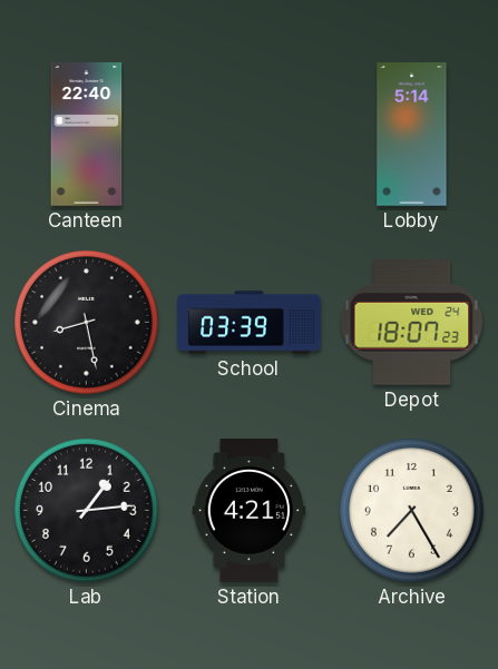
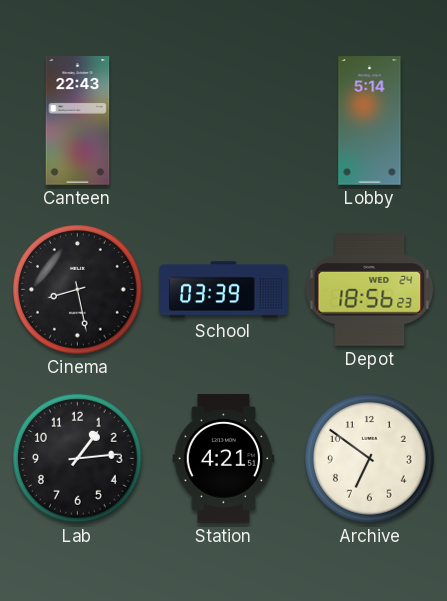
Canteen: 22:40 -> 22:43 (78, 121)
Depot: 18:07 -> 18:56 (370, 290)
Archive: 7:25 -> 6:51 (370, 459)
